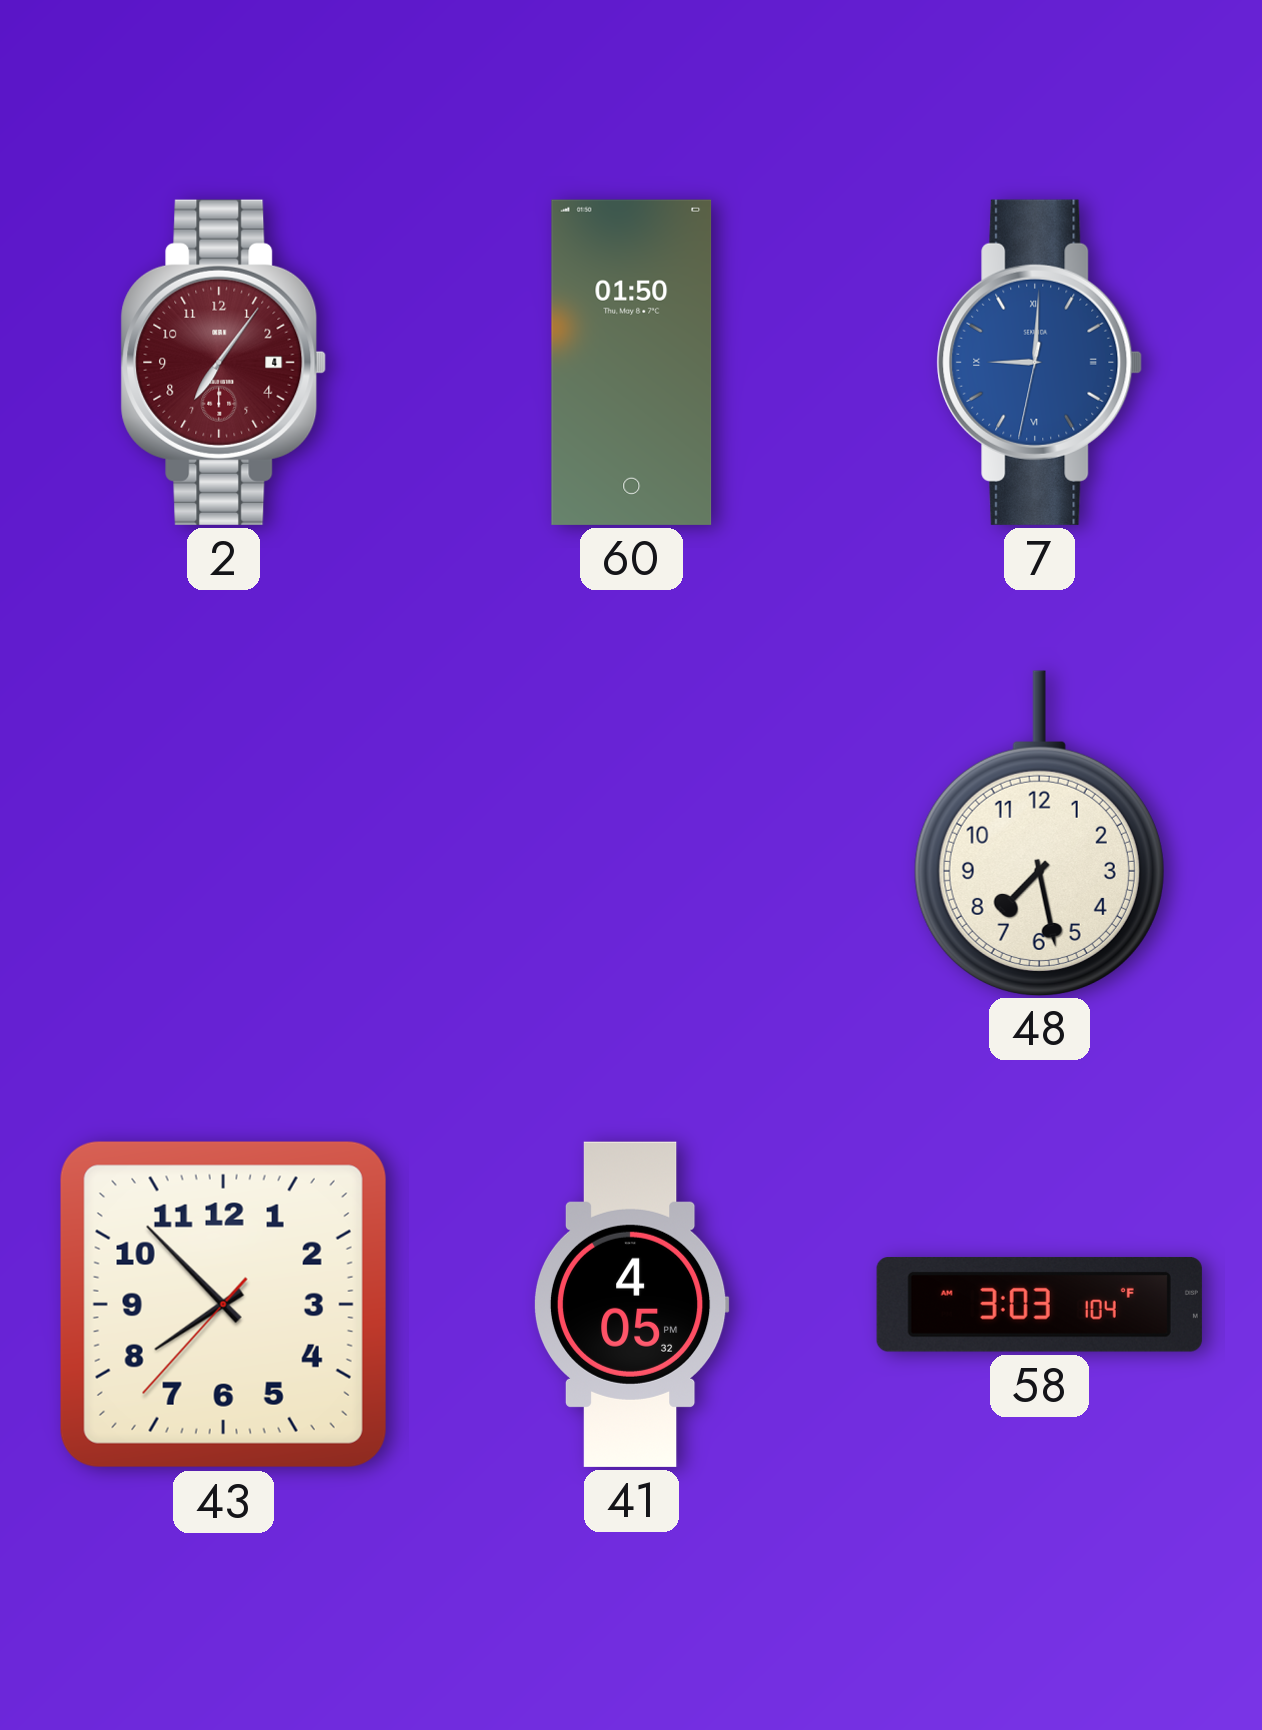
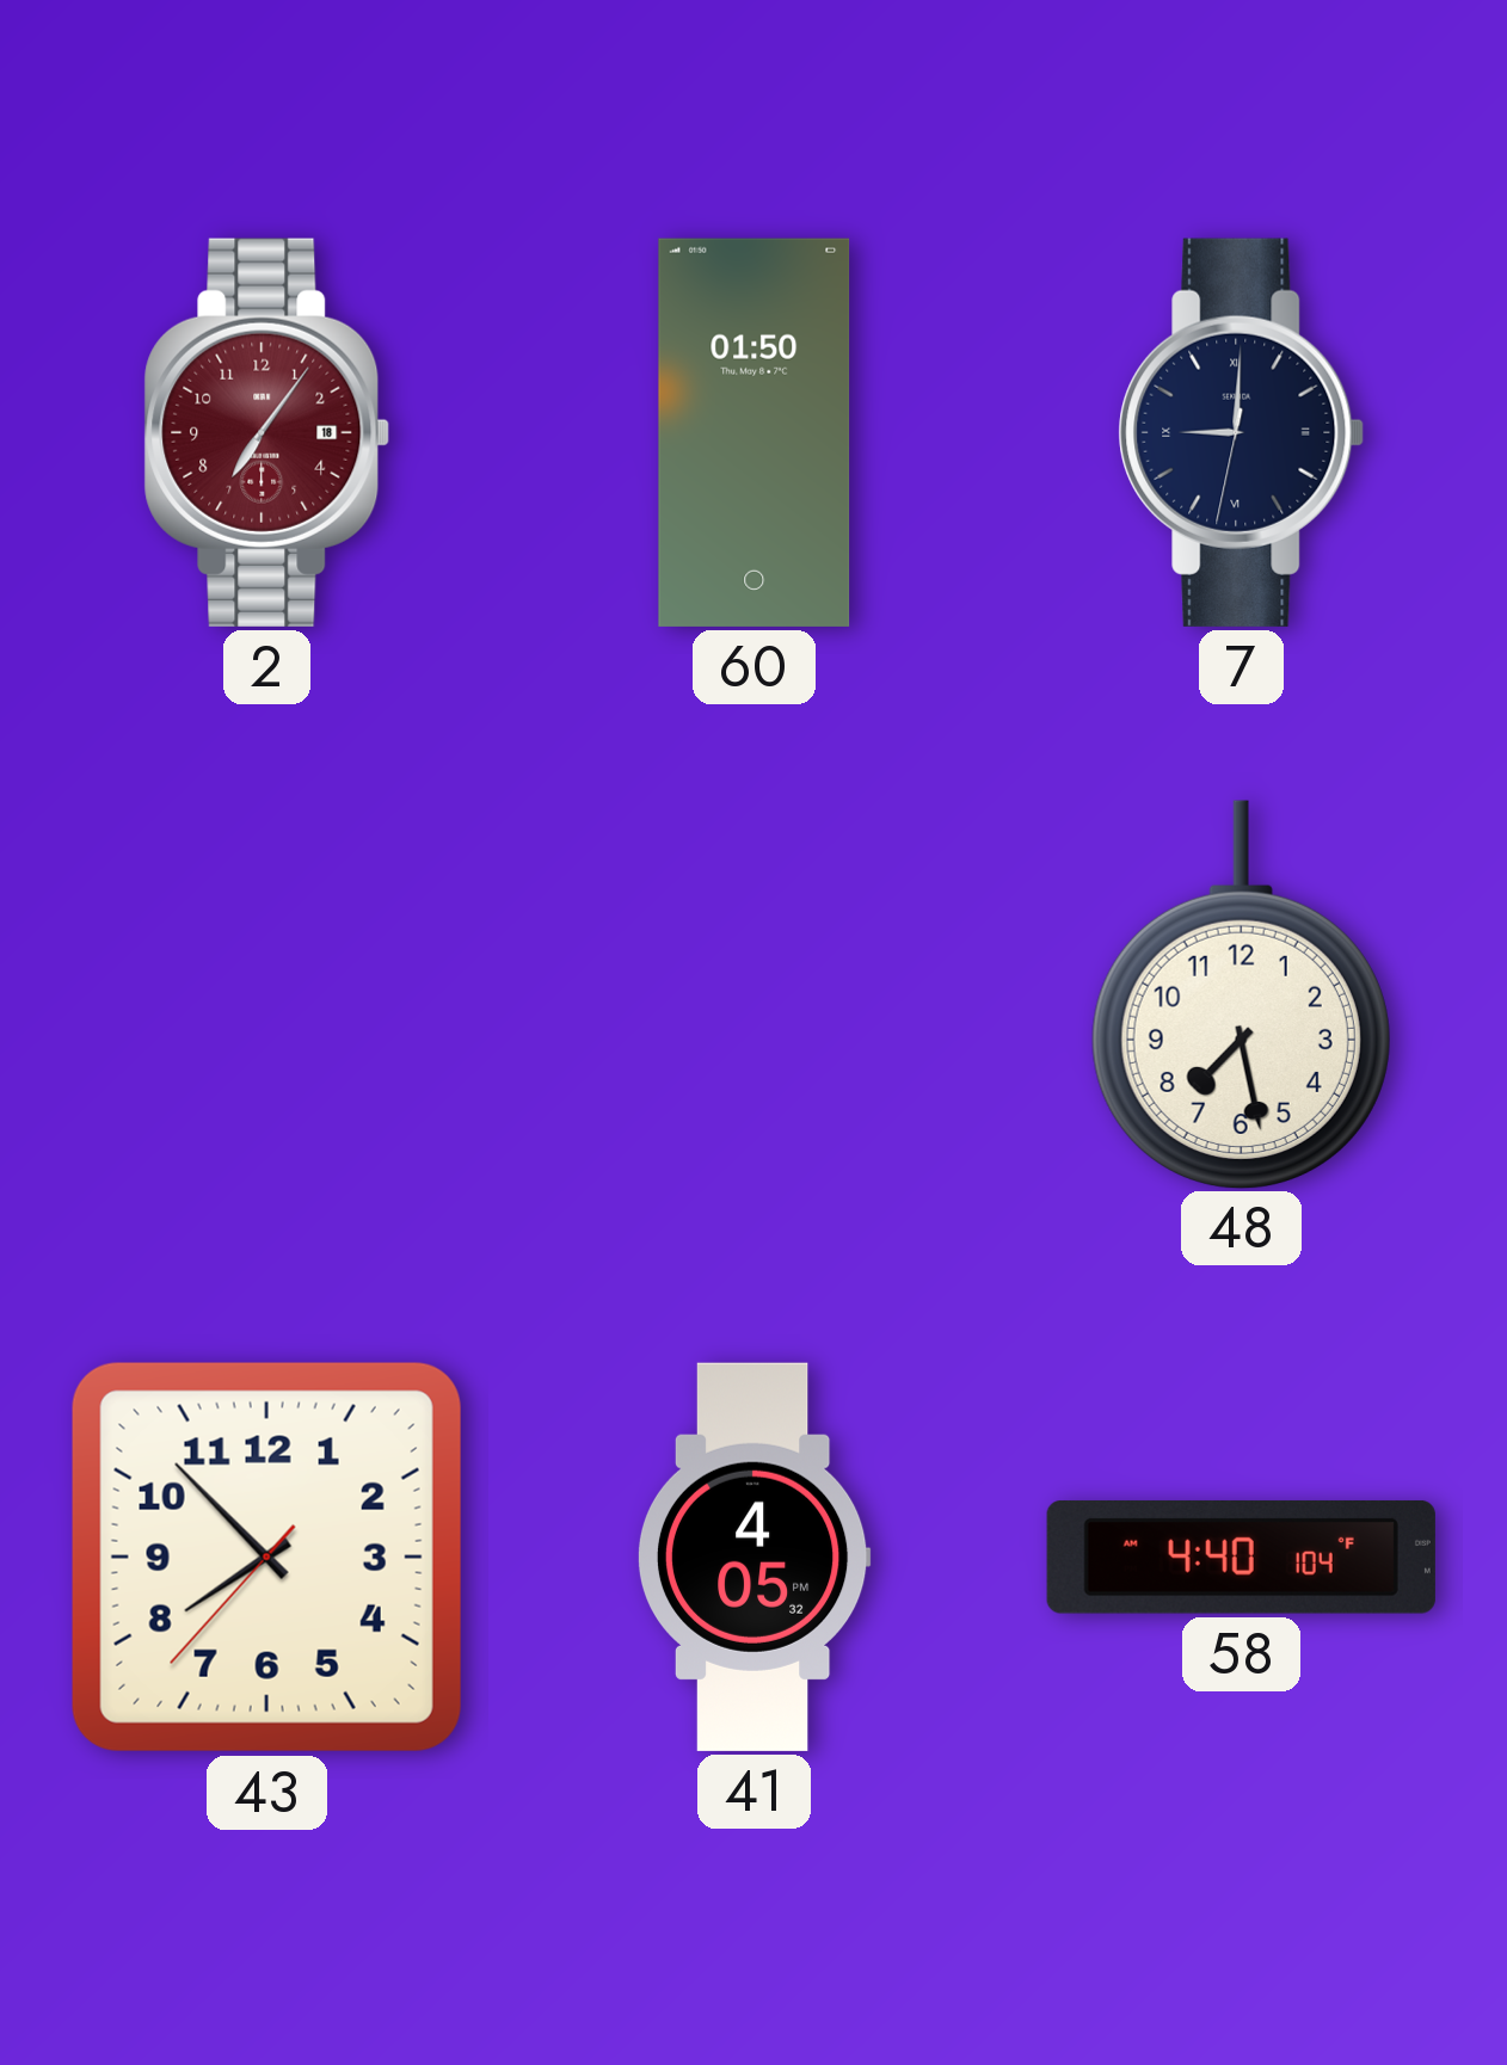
2 date: 4 -> 18 (267, 432)
7 dial: blue -> navy (1242, 432)
58: 3:03 -> 4:40 (1241, 1558)
